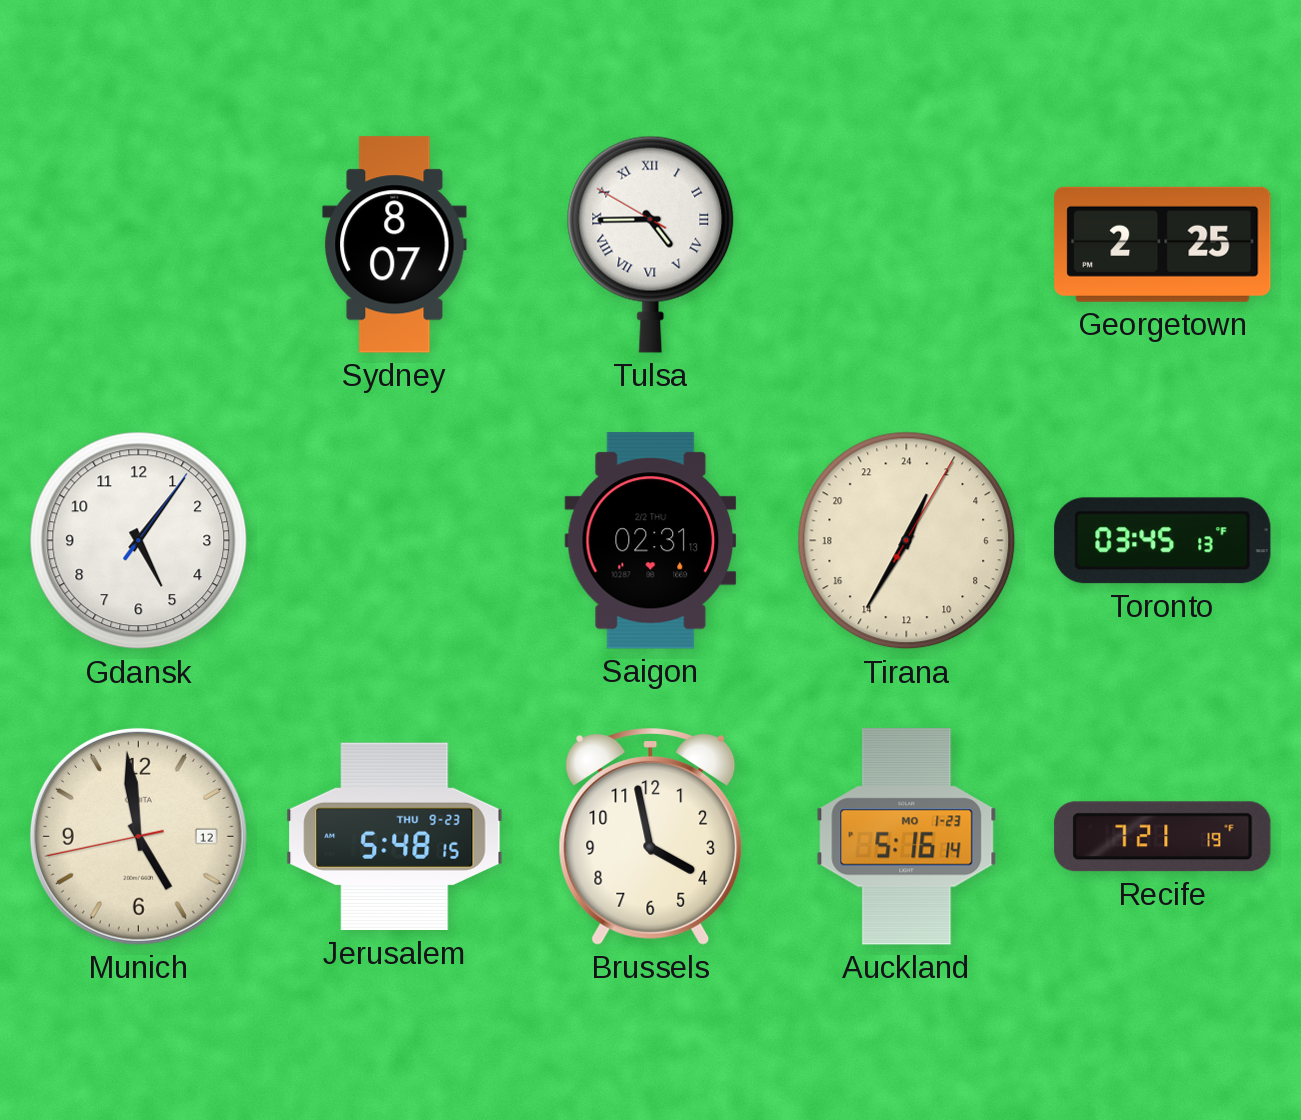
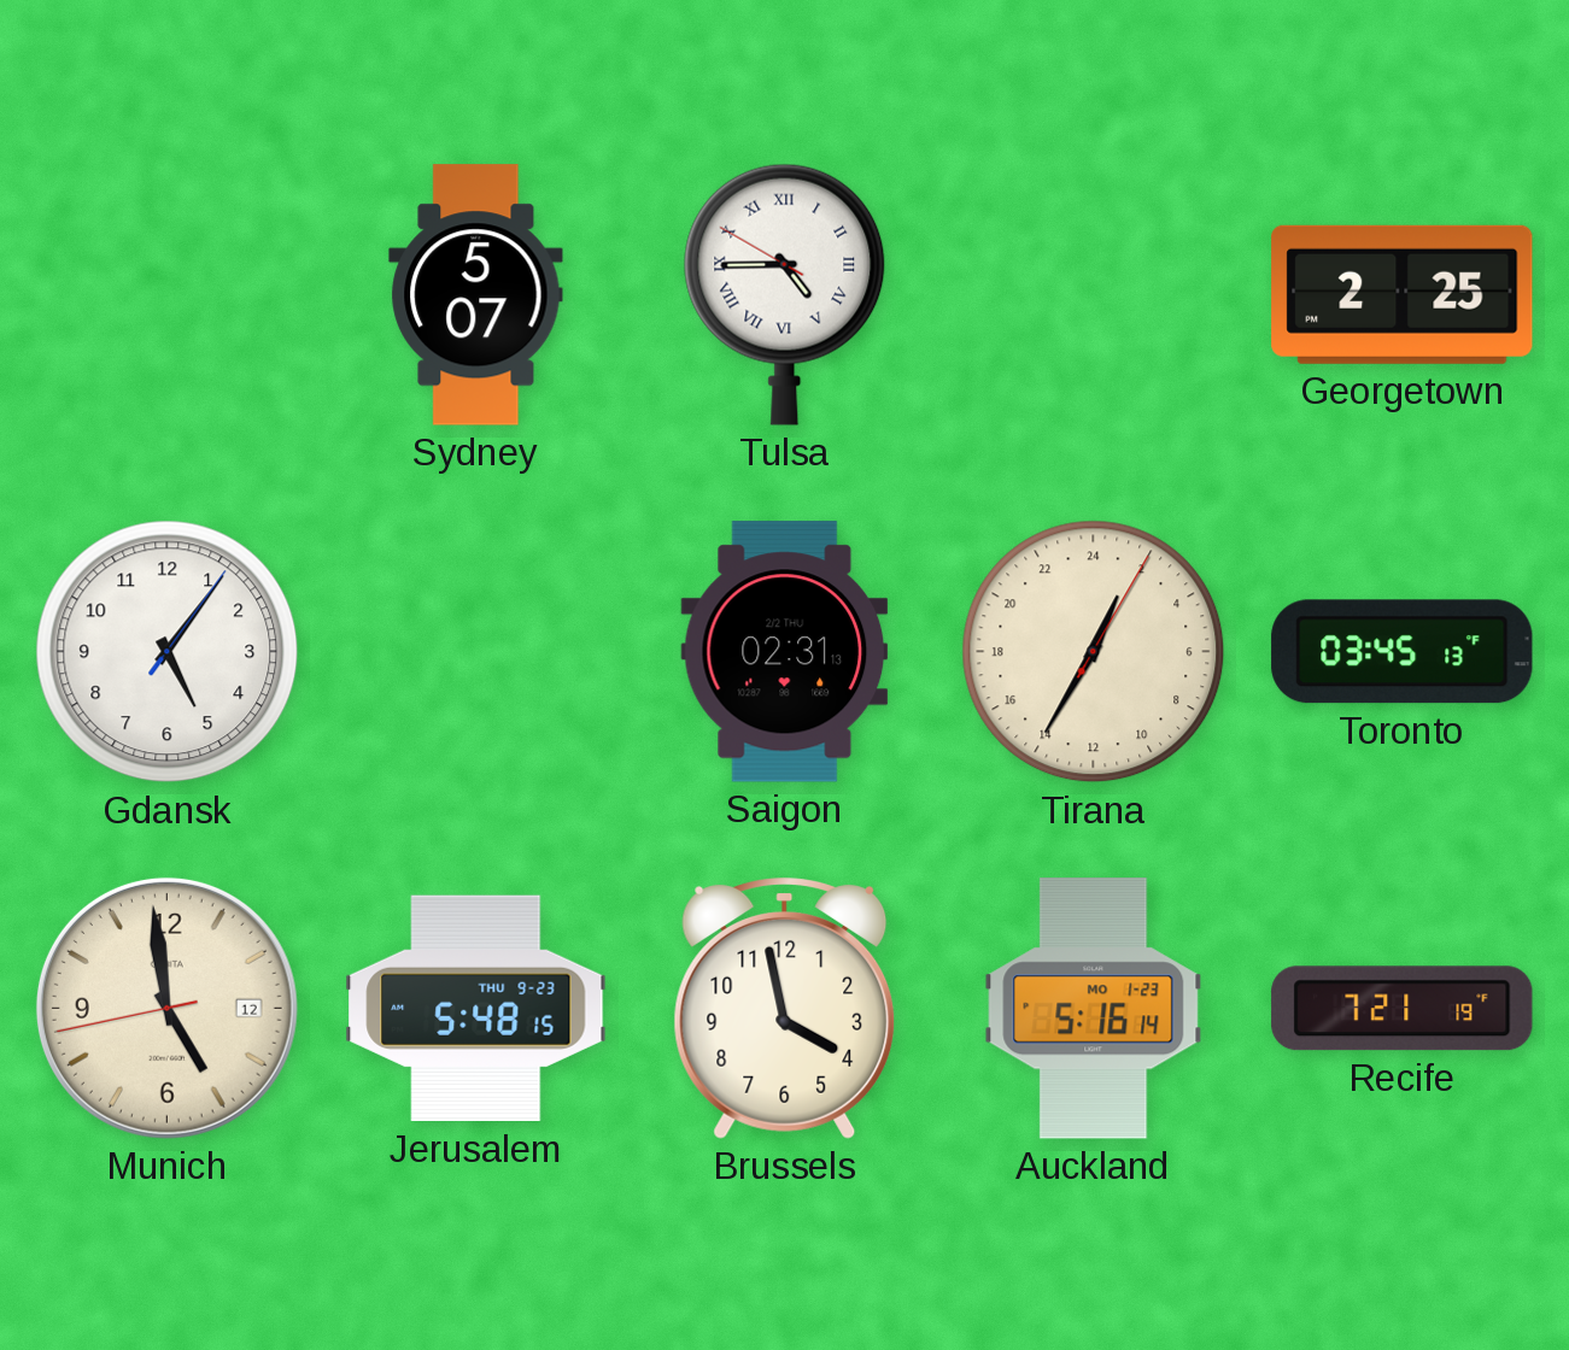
Sydney: 8:07 -> 5:07 (476, 295)
